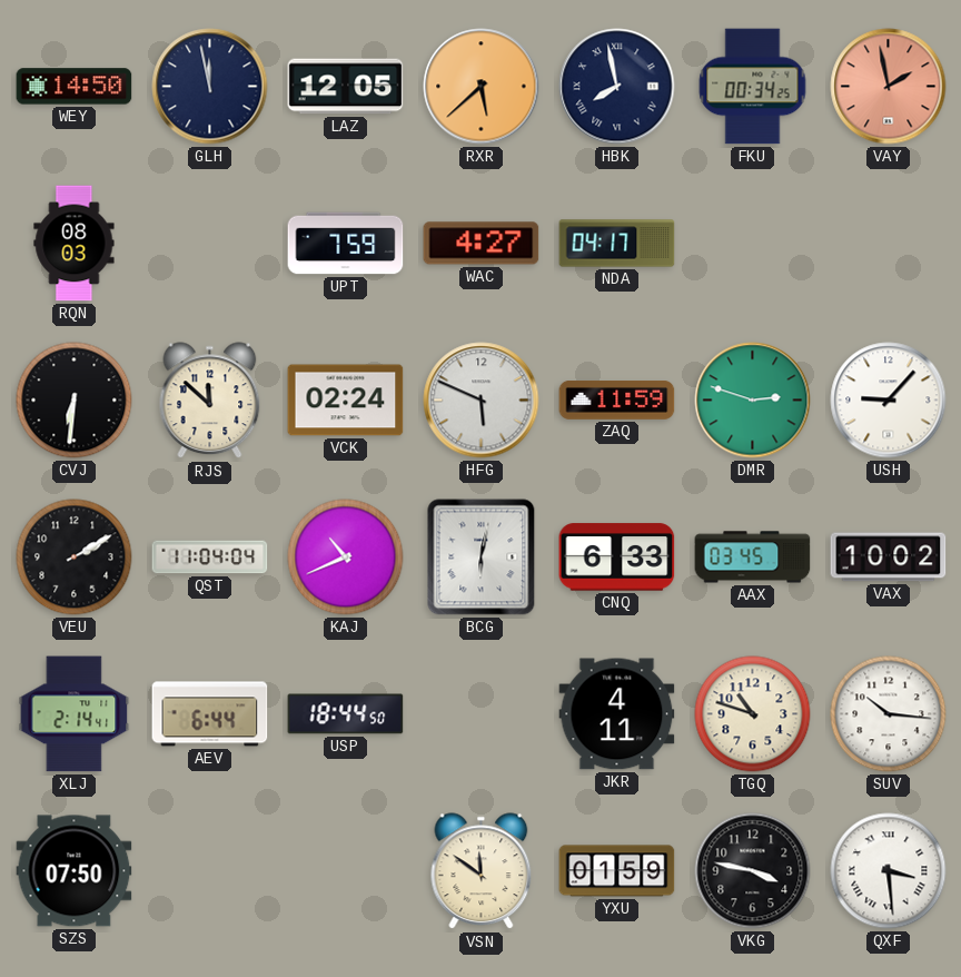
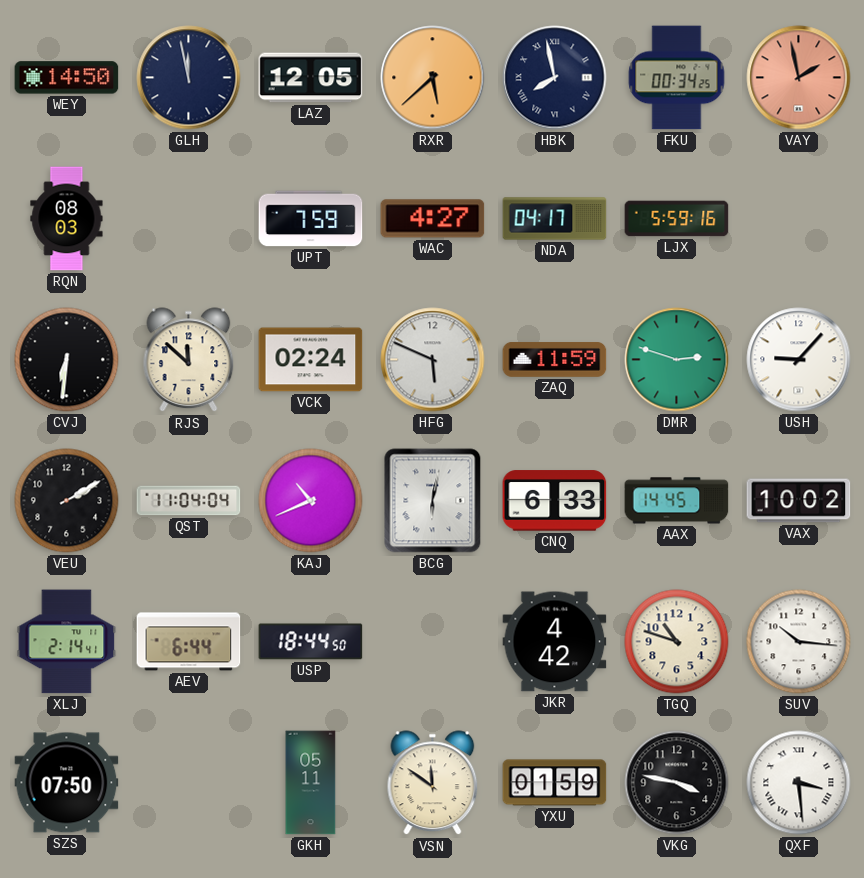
LJX: none -> 5:59 (677, 219)
AAX: 03:45 -> 14:45 (677, 501)
JKR: 4:11 -> 4:42 (555, 642)
GKH: none -> 05:11 (311, 783)
